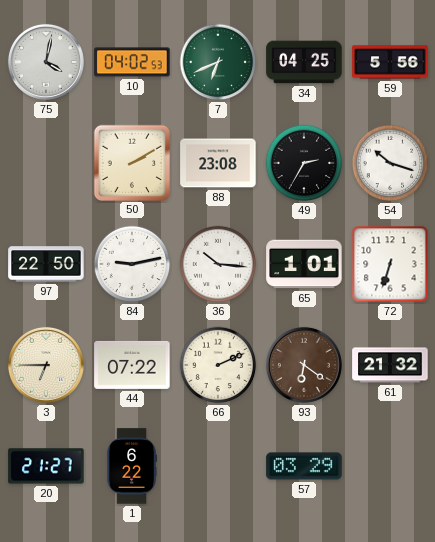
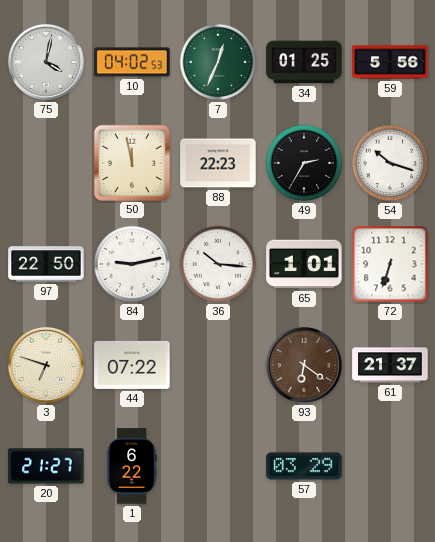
7: 6:41 -> 12:34 (218, 62)
34: 04:25 -> 01:25 (304, 62)
50: 2:10 -> 11:58 (131, 162)
88: 23:08 -> 22:23 (218, 163)
3: 6:45 -> 6:48 (46, 365)
66: 2:11 -> none (218, 365)
61: 21:32 -> 21:37 (390, 365)
